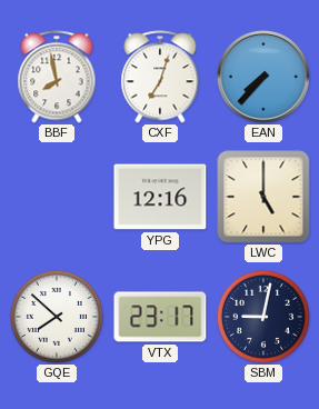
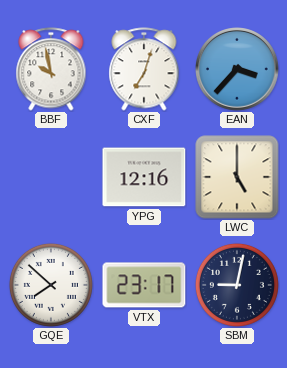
BBF: 7:58 -> 9:58 (51, 69)
EAN: 7:37 -> 3:37 (238, 70)
